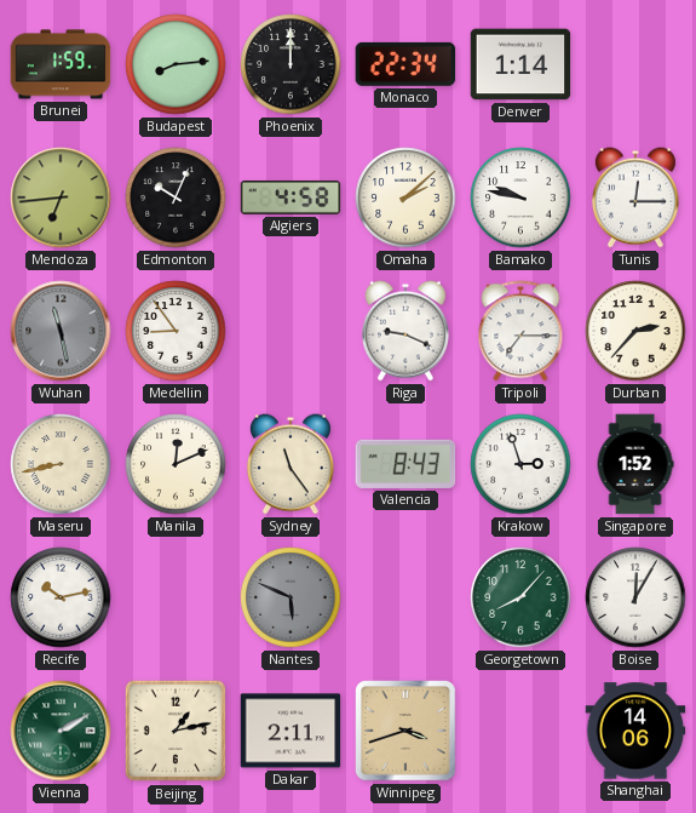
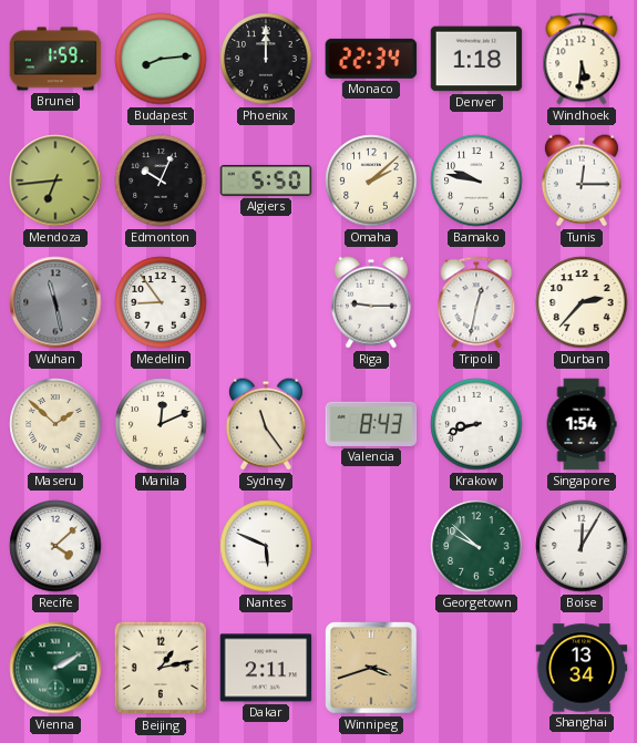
Denver: 1:14 -> 1:18 (476, 59)
Windhoek: none -> 5:31 (582, 59)
Algiers: 4:58 -> 5:50 (266, 182)
Riga: 9:19 -> 9:15 (371, 302)
Tripoli: 7:15 -> 12:32 (476, 302)
Maseru: 8:43 -> 1:52 (55, 424)
Krakow: 2:57 -> 8:42 (476, 424)
Singapore: 1:52 -> 1:54 (582, 424)
Recife: 10:13 -> 4:08 (55, 546)
Nantes dial: grey -> white (266, 546)
Georgetown: 8:07 -> 9:52 (476, 546)
Shanghai: 14:06 -> 13:34 (582, 668)
